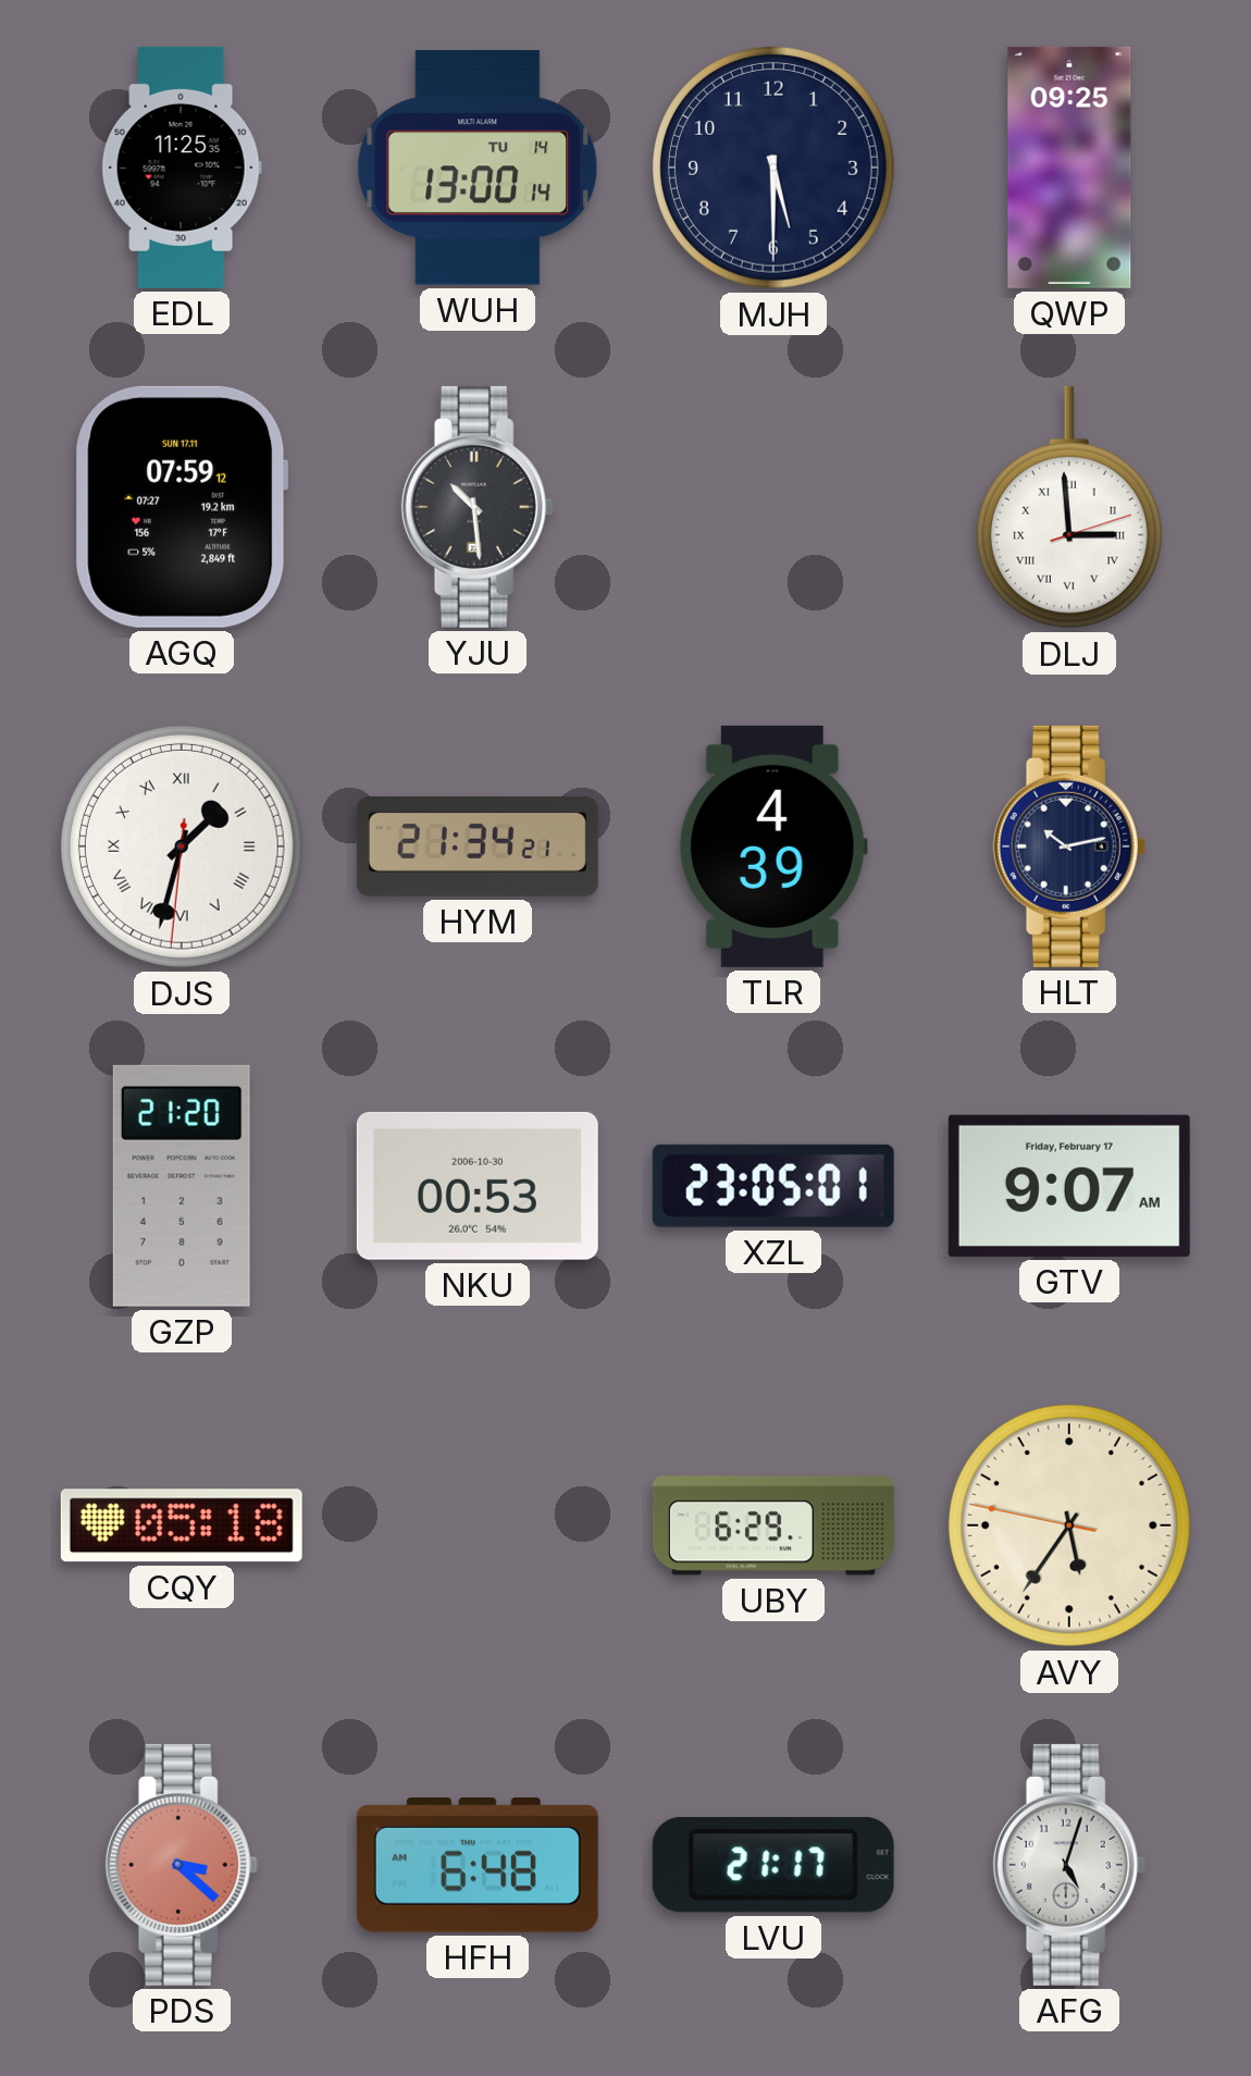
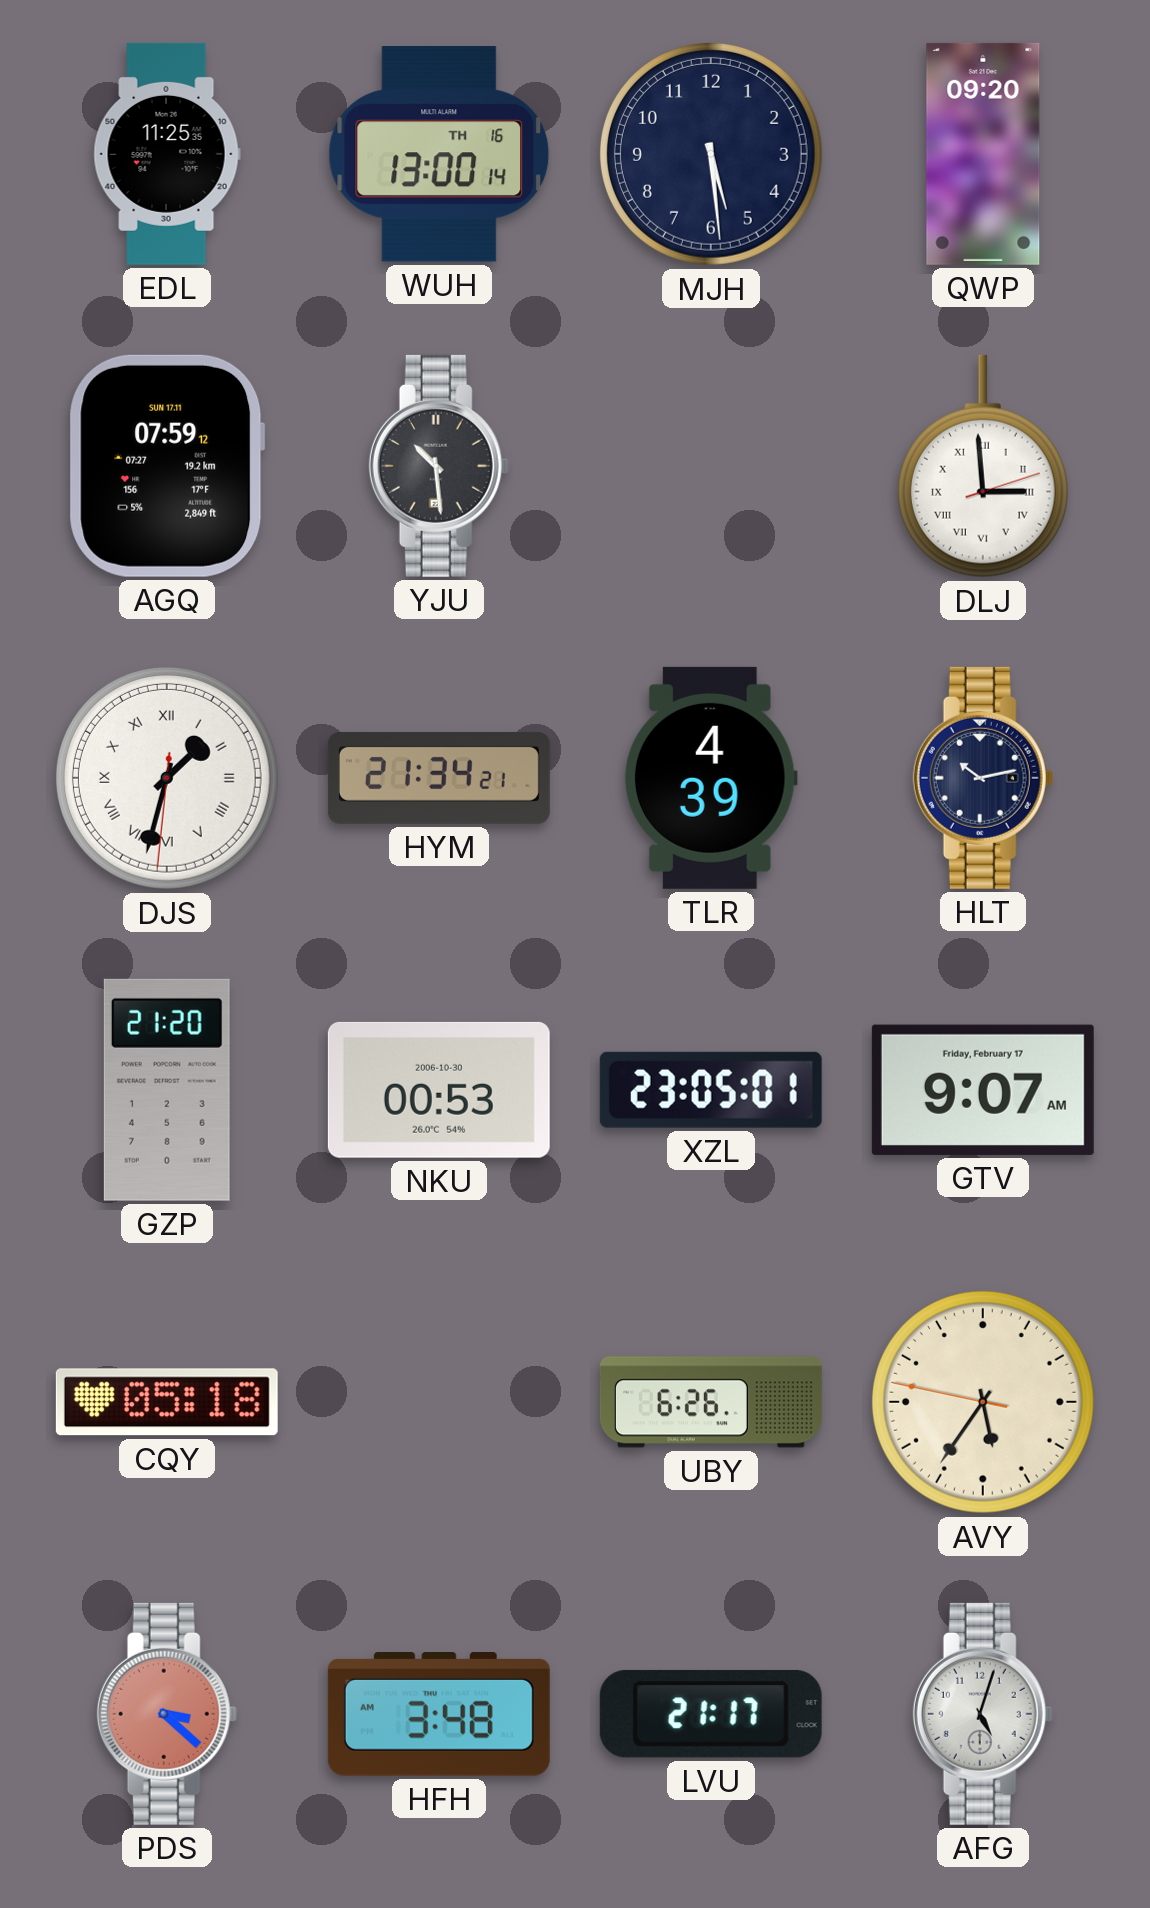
WUH date: TU 14 -> TH 16 (439, 154)
MJH: 5:30 -> 5:29 (711, 154)
QWP: 09:25 -> 09:20 (983, 154)
UBY: 6:29 -> 6:26 (711, 1402)
HFH: 6:48 -> 3:48 (439, 1715)
